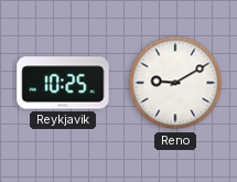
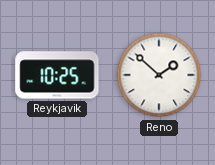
Reno: 9:10 -> 1:52 (159, 75)
